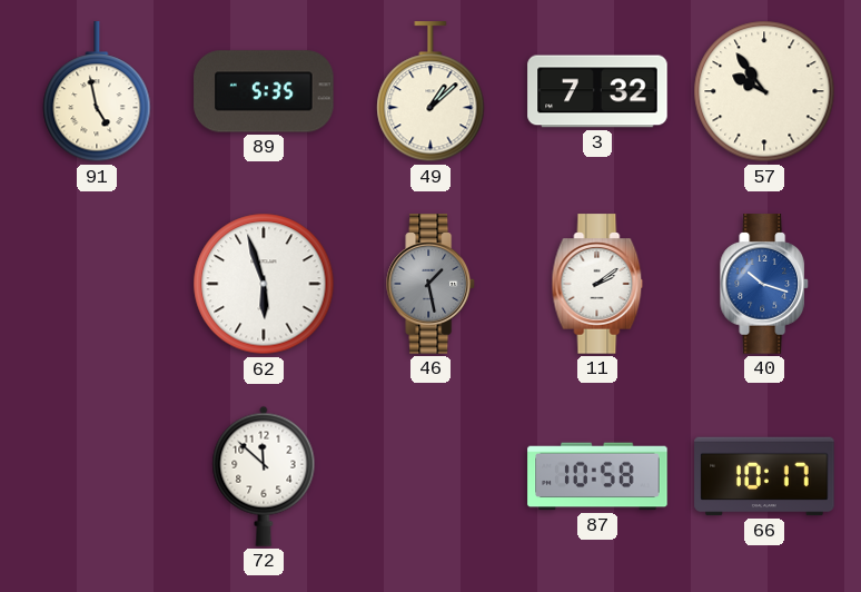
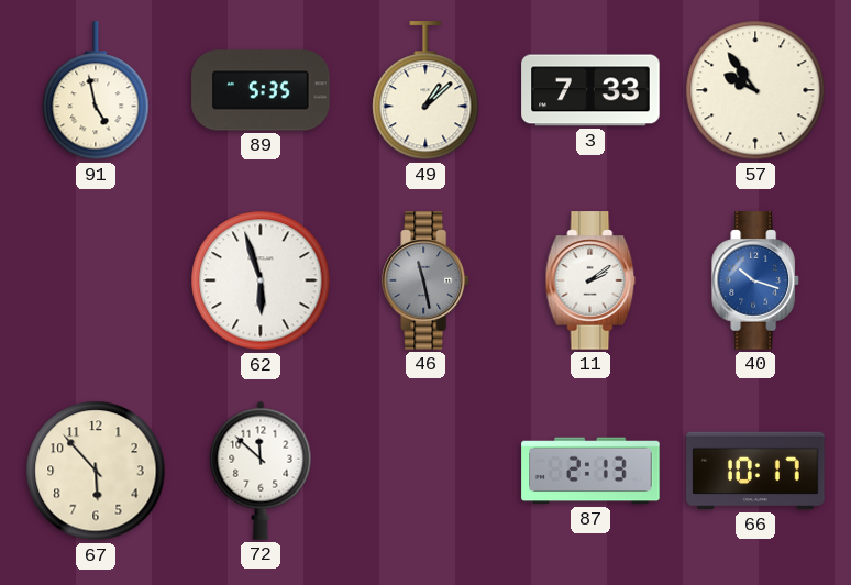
3: 7:32 -> 7:33 (590, 90)
46: 1:28 -> 11:28 (427, 280)
67: none -> 5:53 (96, 471)
87: 10:58 -> 2:13 (590, 471)
